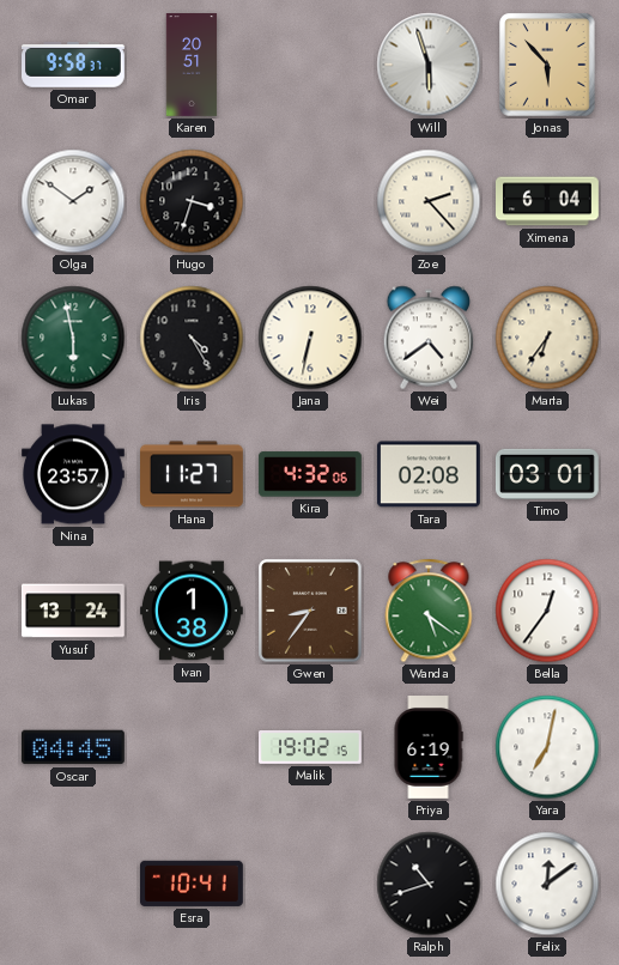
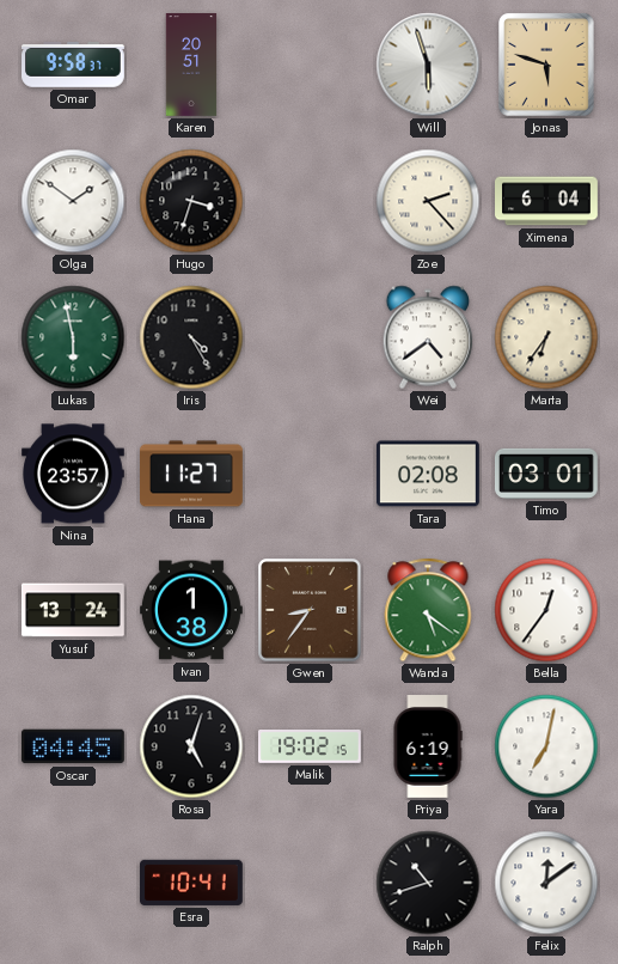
Jonas: 5:53 -> 5:48 (547, 66)
Jana: 6:32 -> none (310, 338)
Kira: 4:32 -> none (310, 474)
Rosa: none -> 5:03 (191, 746)
